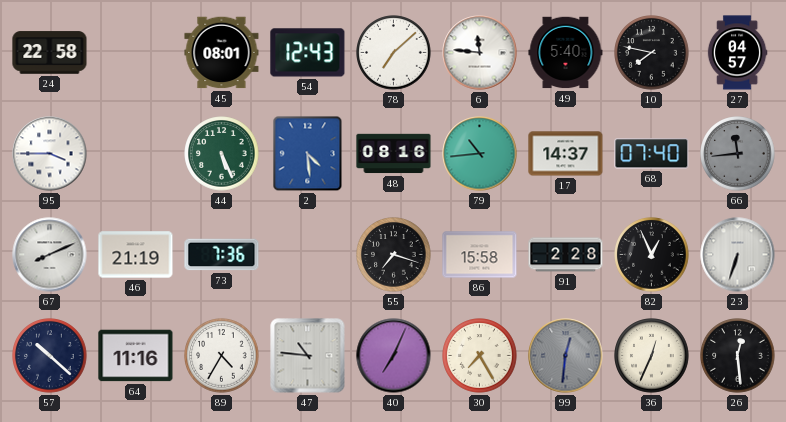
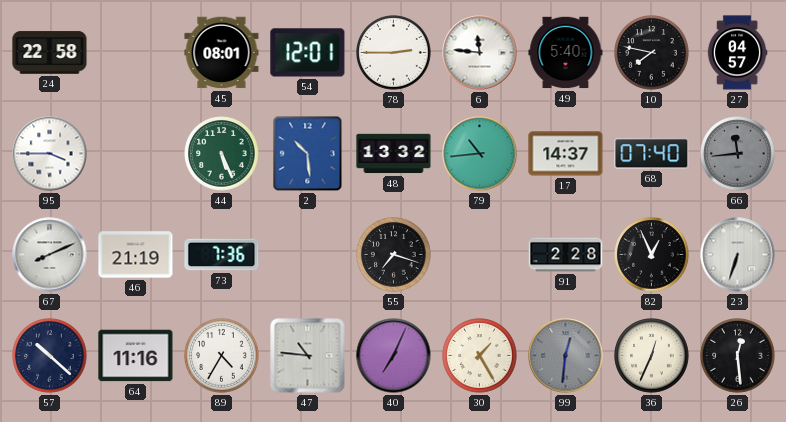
54: 12:43 -> 12:01 (308, 53)
78: 7:08 -> 2:45 (394, 53)
2: 4:29 -> 10:29 (308, 154)
48: 08:16 -> 13:32 (394, 154)
86: 15:58 -> none (480, 255)
30: 7:25 -> 1:25 (480, 356)
